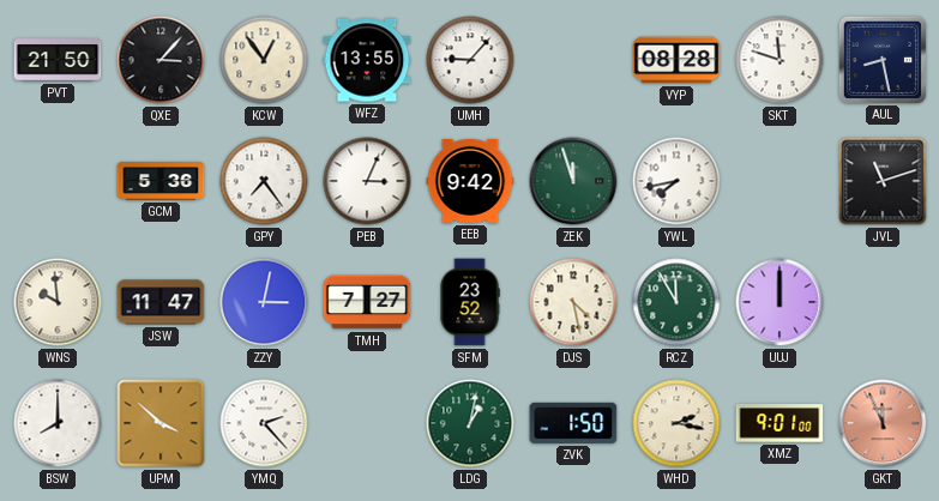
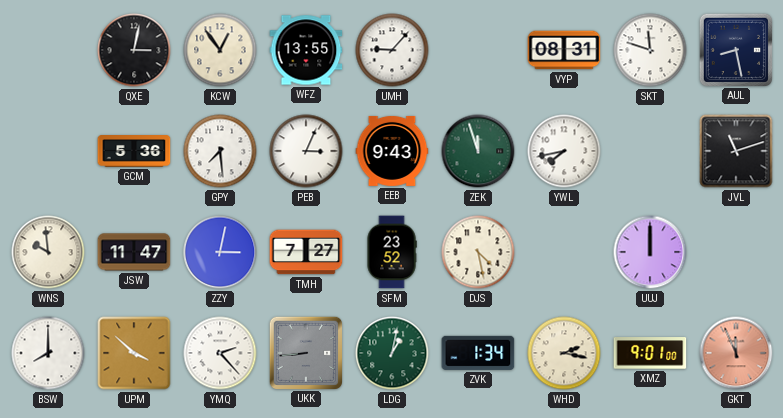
PVT: 21:50 -> none (58, 60)
QXE: 3:07 -> 3:02 (134, 50)
VYP: 08:28 -> 08:31 (564, 50)
GPY: 7:24 -> 7:29 (220, 151)
EEB: 9:42 -> 9:43 (392, 151)
RCZ: 11:55 -> none (676, 302)
UKK: none -> 8:44 (305, 352)
ZVK: 1:50 -> 1:34 (478, 353)
